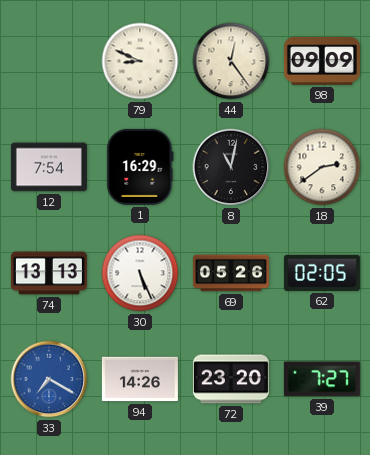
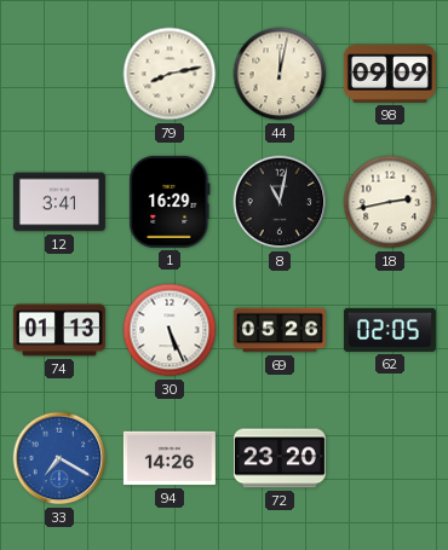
79: 8:49 -> 8:13 (170, 74)
44: 12:24 -> 12:02 (280, 74)
12: 7:54 -> 3:41 (59, 202)
18: 2:39 -> 2:43 (390, 202)
74: 13:13 -> 01:13 (59, 330)
39: 7:27 -> none (322, 379)
